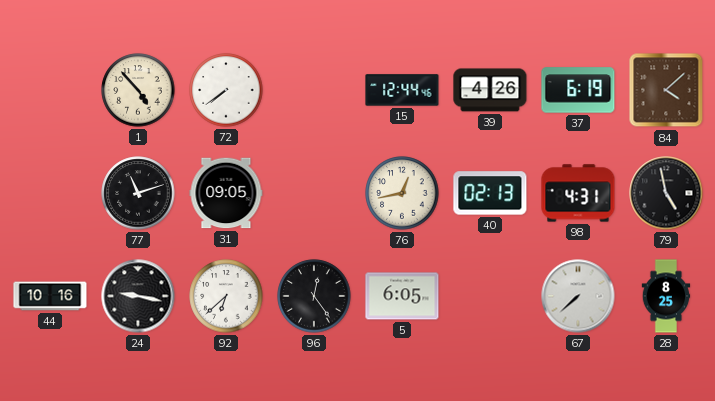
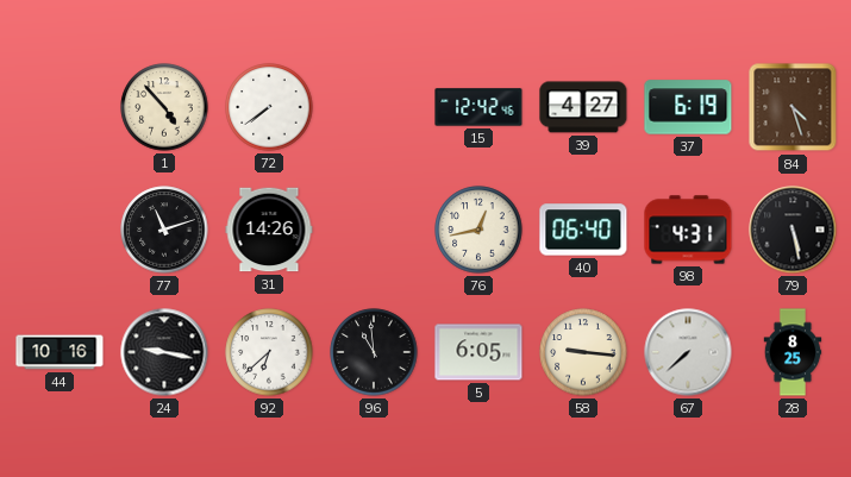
15: 12:44 -> 12:42 (478, 107)
39: 4:26 -> 4:27 (583, 107)
84: 4:08 -> 4:27 (793, 107)
31: 09:05 -> 14:26 (269, 230)
40: 02:13 -> 06:40 (583, 230)
79: 4:58 -> 5:28 (793, 230)
96: 12:24 -> 10:59 (374, 352)
58: none -> 9:16 (583, 352)
